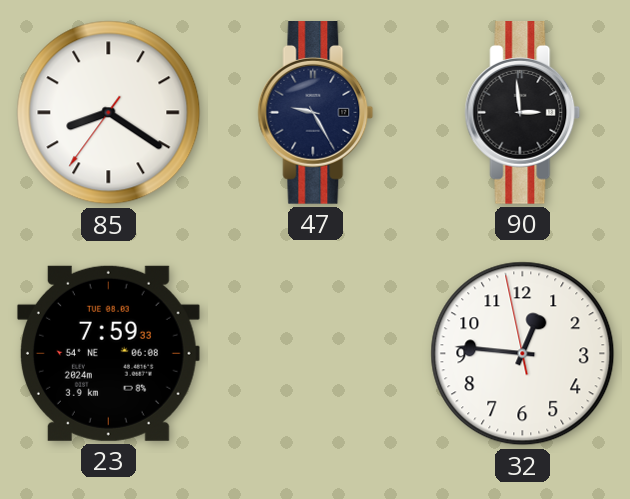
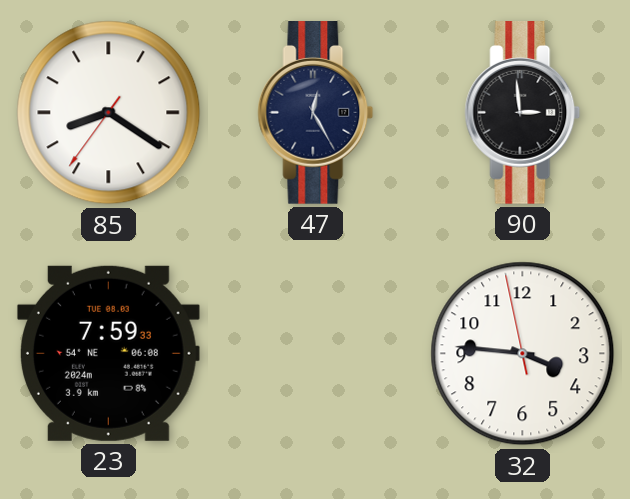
47: 9:25 -> 12:25 (316, 113)
32: 12:45 -> 3:45 (523, 354)
